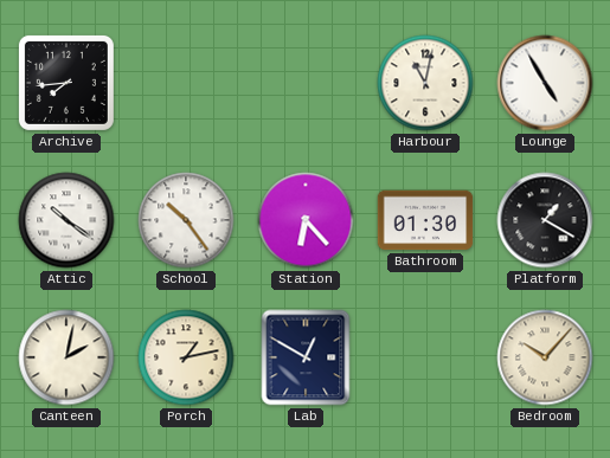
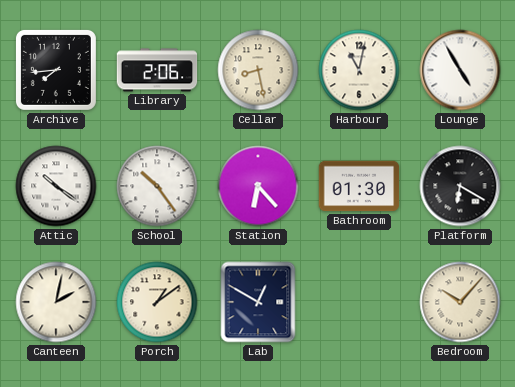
Library: none -> 2:06 (157, 70)
Cellar: none -> 8:28 (258, 70)
Platform: 1:20 -> 6:20 (460, 186)
Porch: 1:13 -> 1:09 (157, 302)
